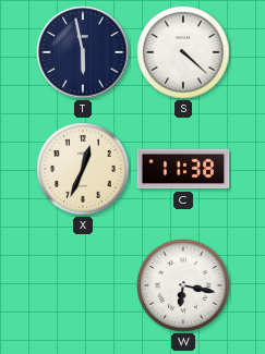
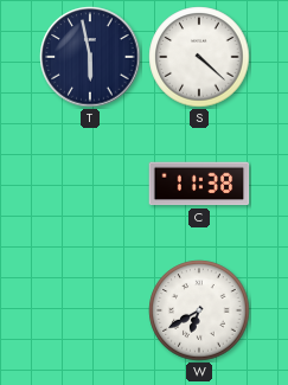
X: 12:34 -> none (83, 169)
W: 6:17 -> 6:40 (199, 310)
